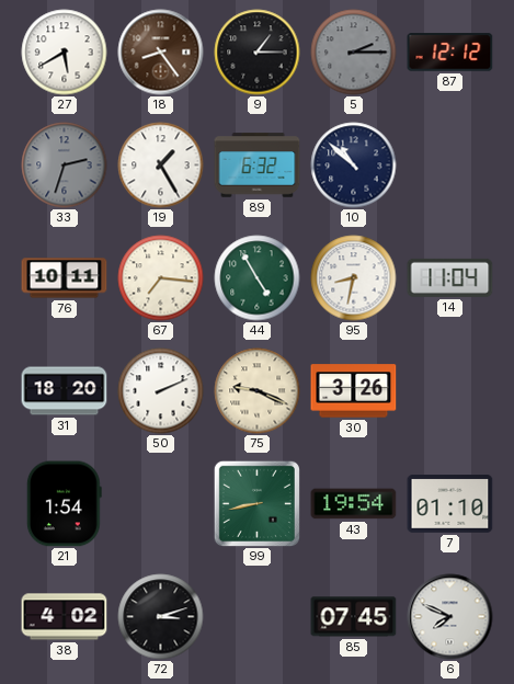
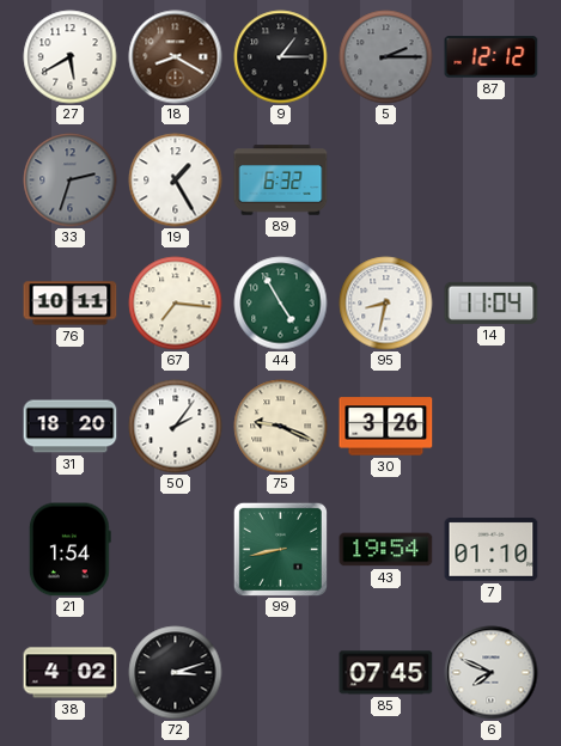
18: 8:24 -> 8:20 (176, 57)
10: 10:52 -> none (354, 166)
50: 2:11 -> 2:06 (176, 427)
